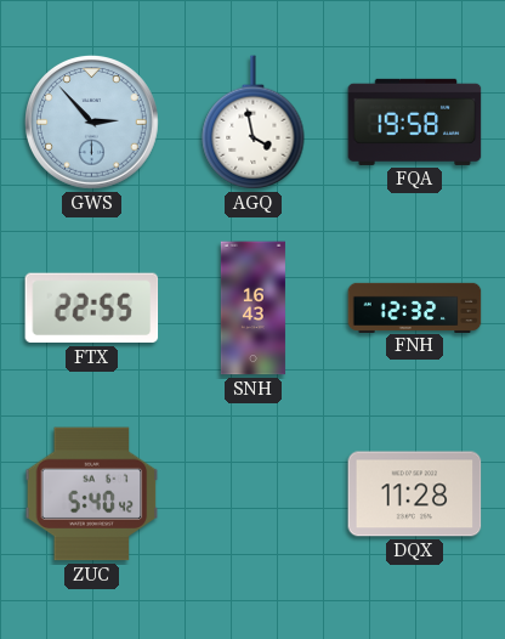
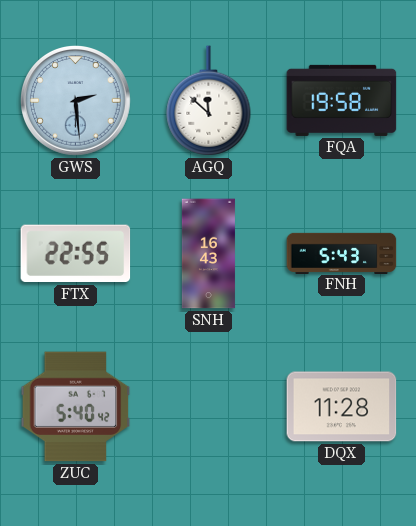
GWS: 2:53 -> 2:29 (76, 101)
AGQ: 3:58 -> 11:52 (209, 101)
FNH: 12:32 -> 5:43 (342, 253)
